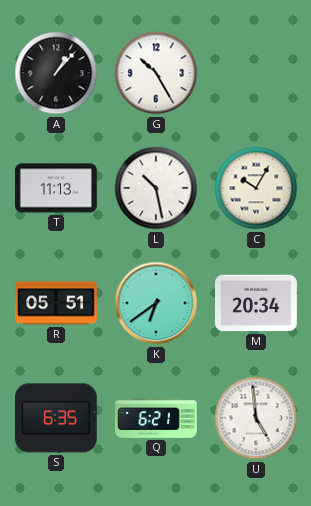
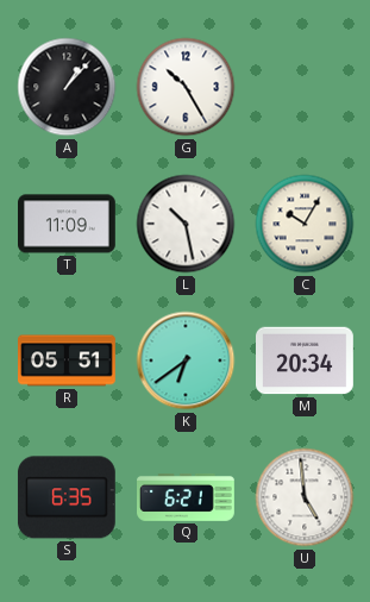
T: 11:13 -> 11:09 (68, 224)
